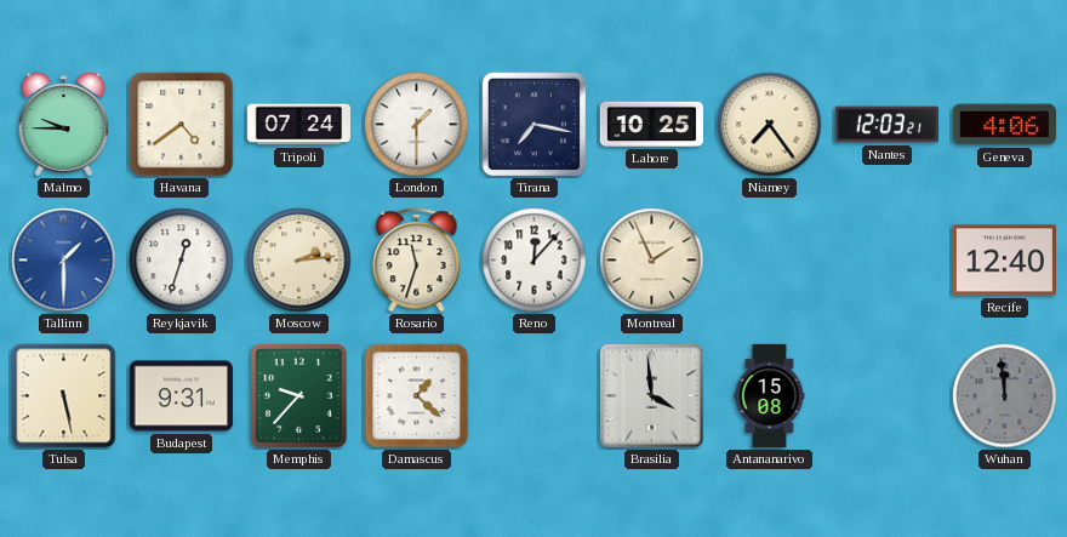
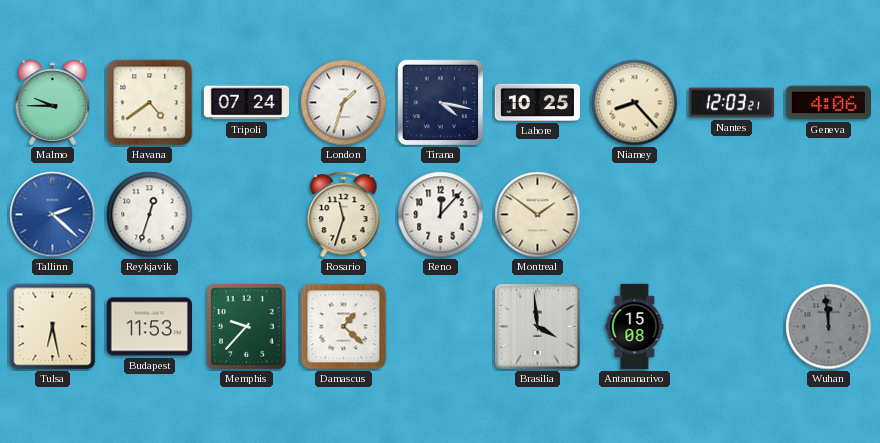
London: 1:30 -> 1:33 (344, 103)
Tirana: 7:17 -> 4:17 (441, 103)
Niamey: 7:24 -> 8:23 (635, 103)
Tallinn: 1:30 -> 2:22 (53, 215)
Moscow: 2:14 -> none (299, 261)
Montreal: 1:56 -> 1:51 (538, 215)
Recife: 12:40 -> none (1004, 261)
Tulsa: 5:28 -> 6:28 (53, 327)
Budapest: 9:31 -> 11:53 (149, 327)
